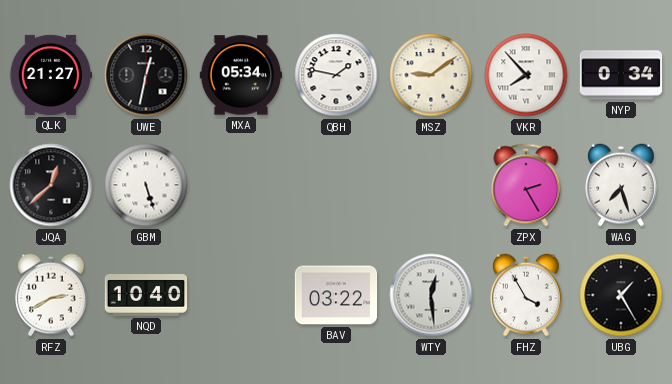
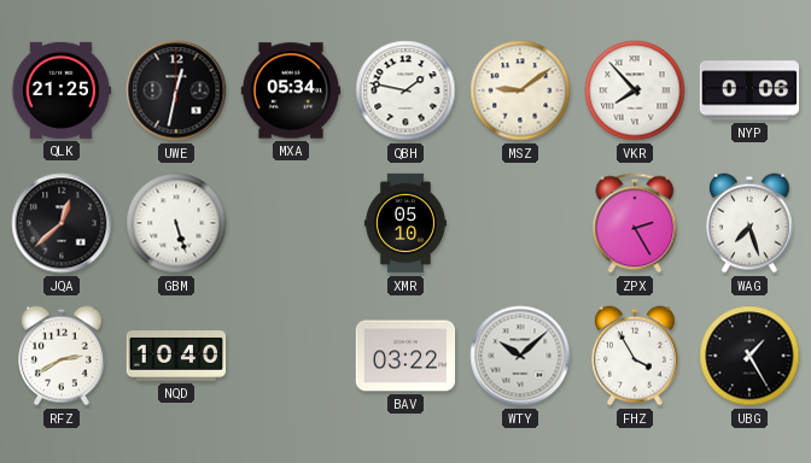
QLK: 21:27 -> 21:25 (62, 90)
NYP: 0:34 -> 0:06 (749, 90)
XMR: none -> 05:10 (405, 223)
WTY: 12:29 -> 10:08 (520, 356)
